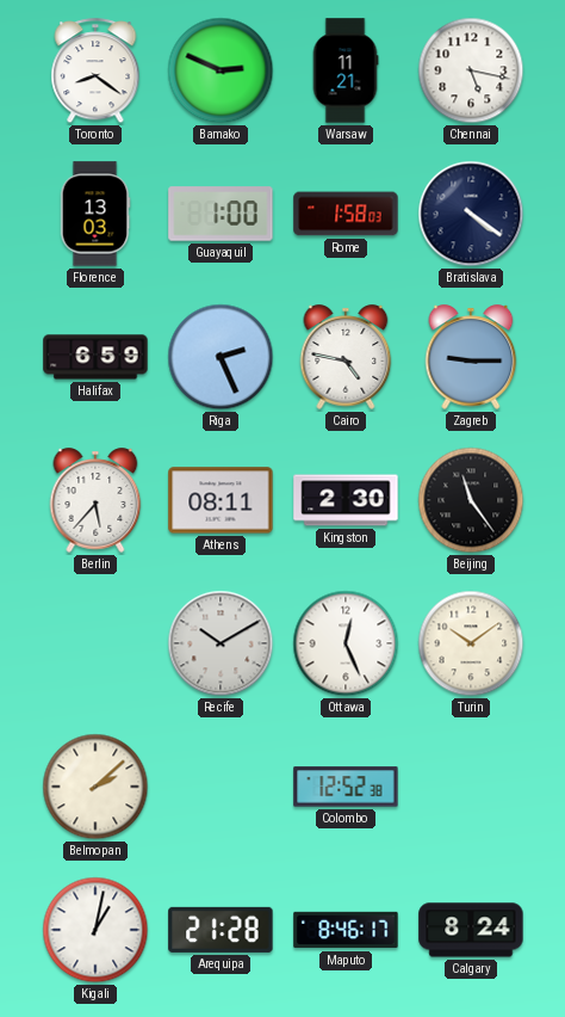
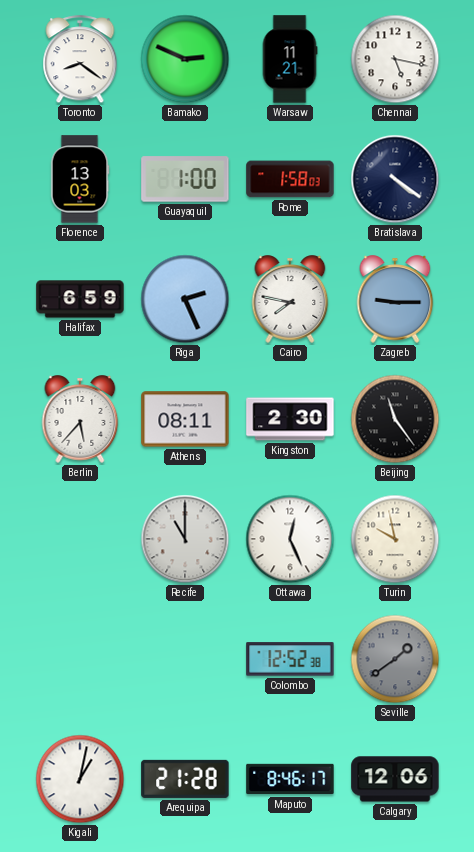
Cairo: 4:47 -> 7:47 (290, 299)
Recife: 10:10 -> 11:00 (185, 539)
Turin: 10:09 -> 9:58 (395, 539)
Belmopan: 2:08 -> none (95, 787)
Seville: none -> 1:39 (395, 659)
Calgary: 8:24 -> 12:06 (395, 779)
